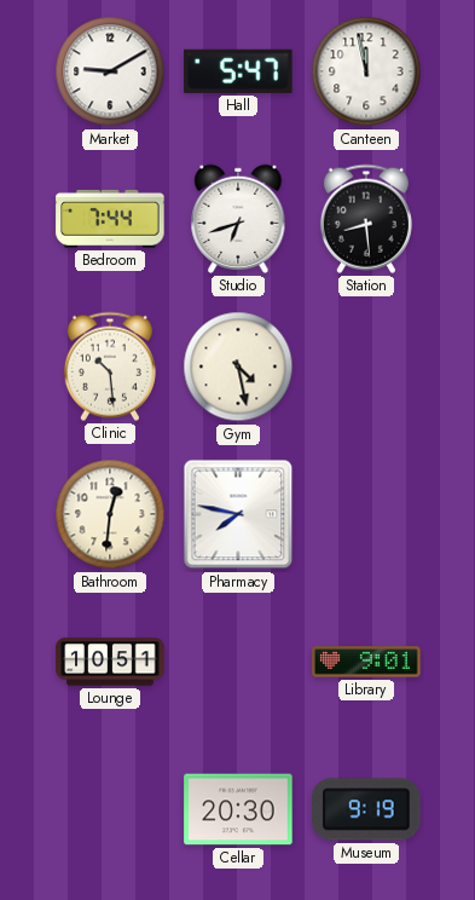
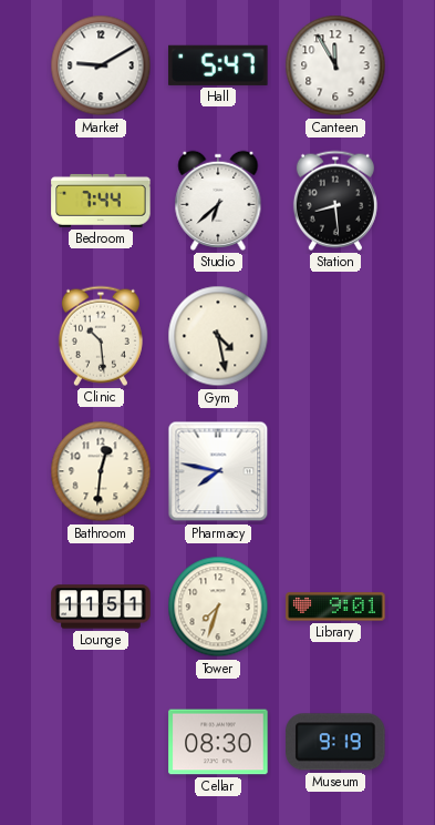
Canteen: 11:58 -> 11:55 (335, 65)
Studio: 6:42 -> 6:38 (218, 201)
Lounge: 10:51 -> 11:51 (101, 607)
Tower: none -> 7:33 (218, 607)
Cellar: 20:30 -> 08:30 (218, 742)
